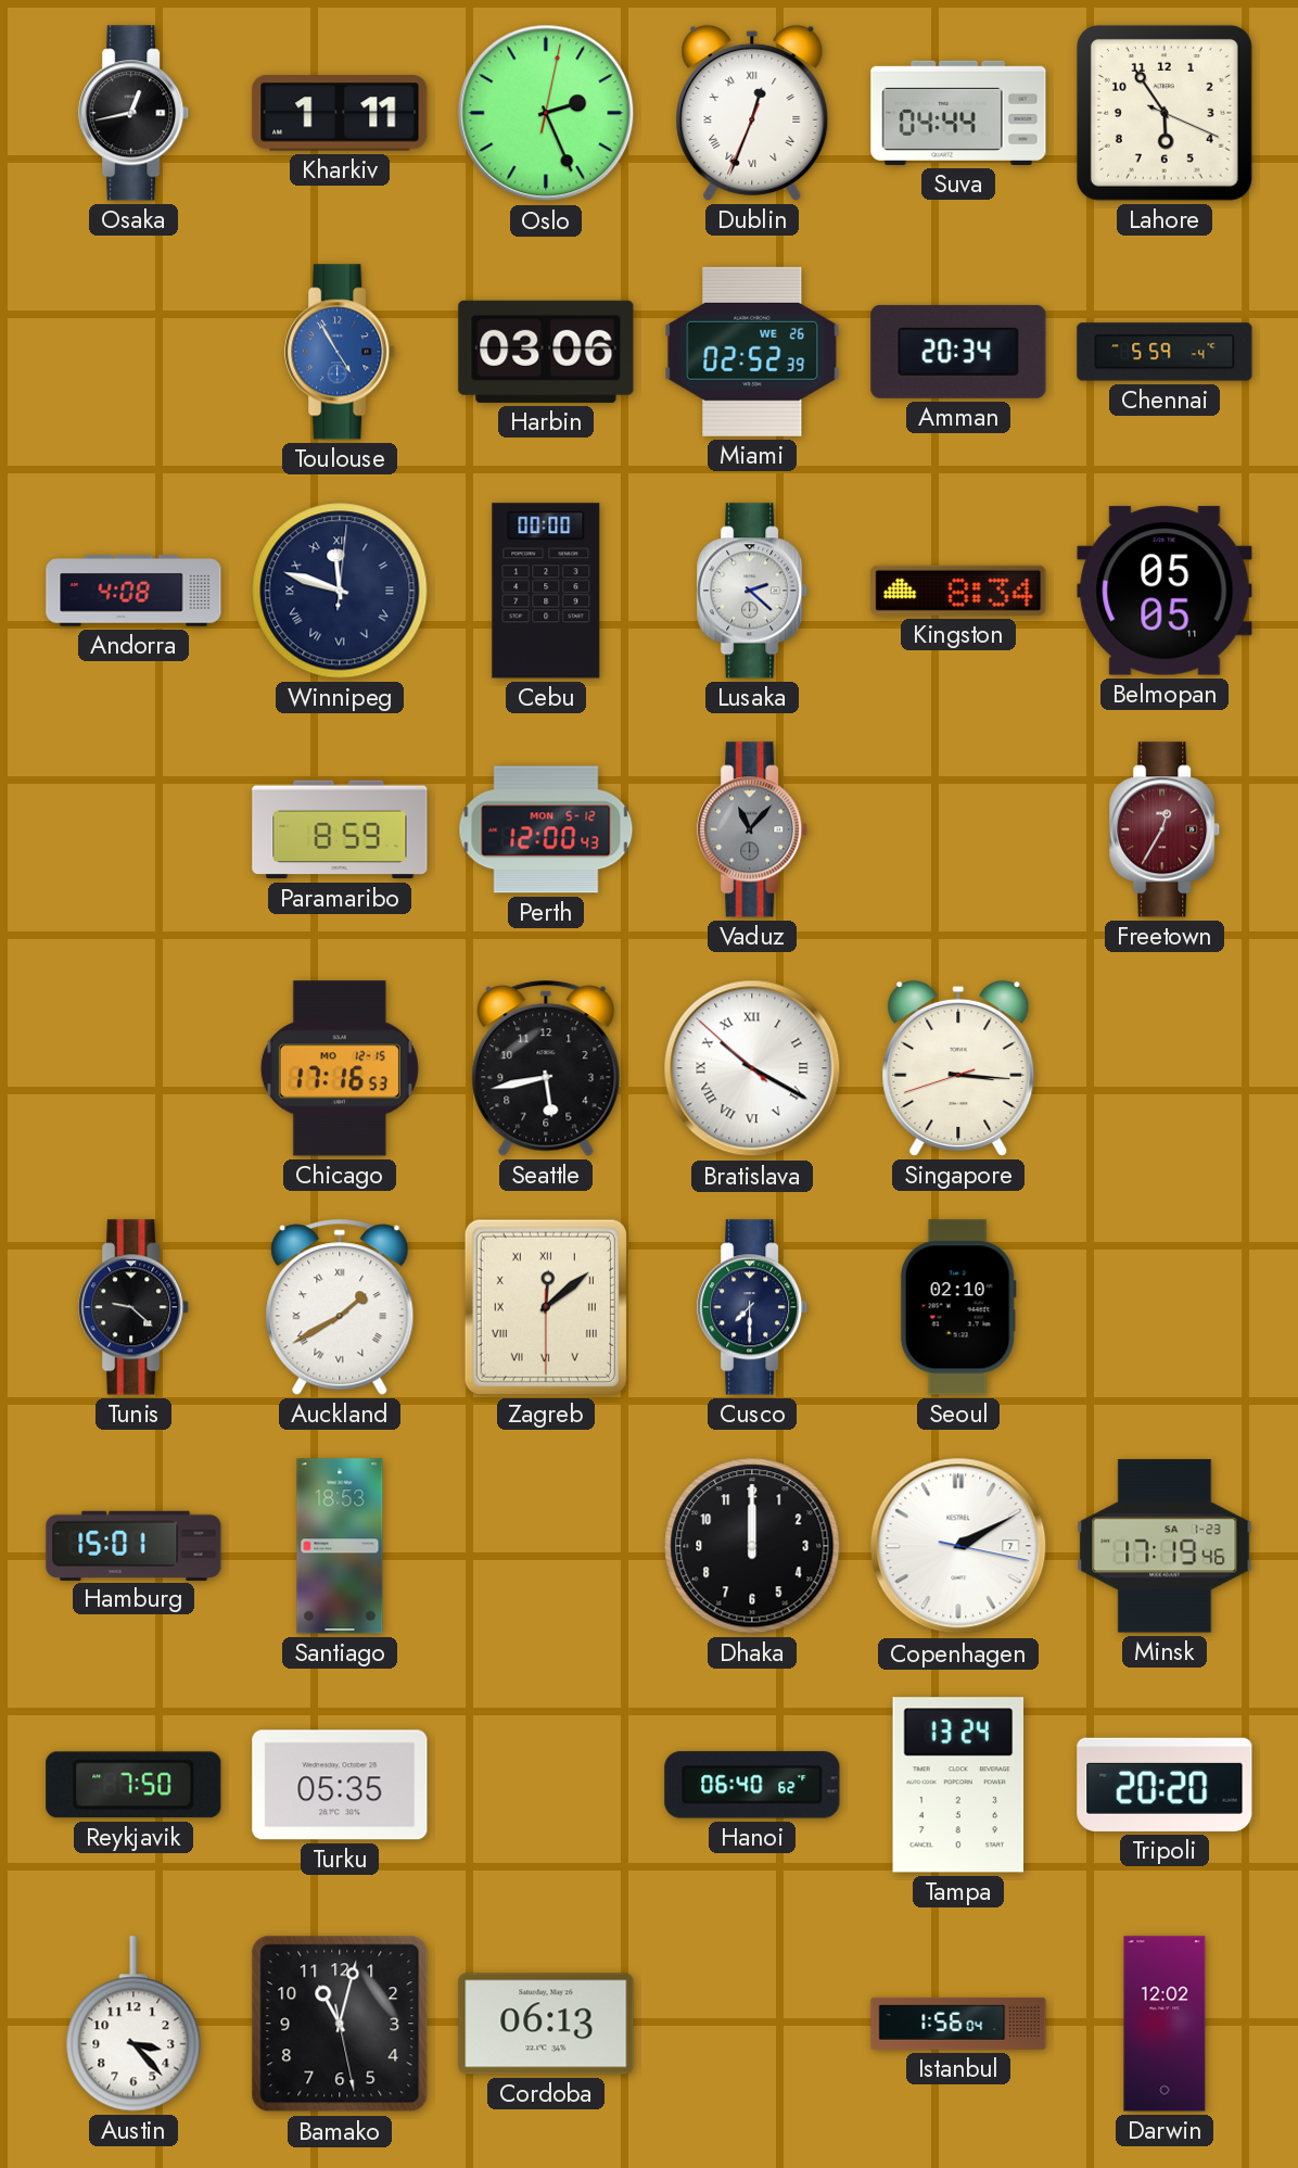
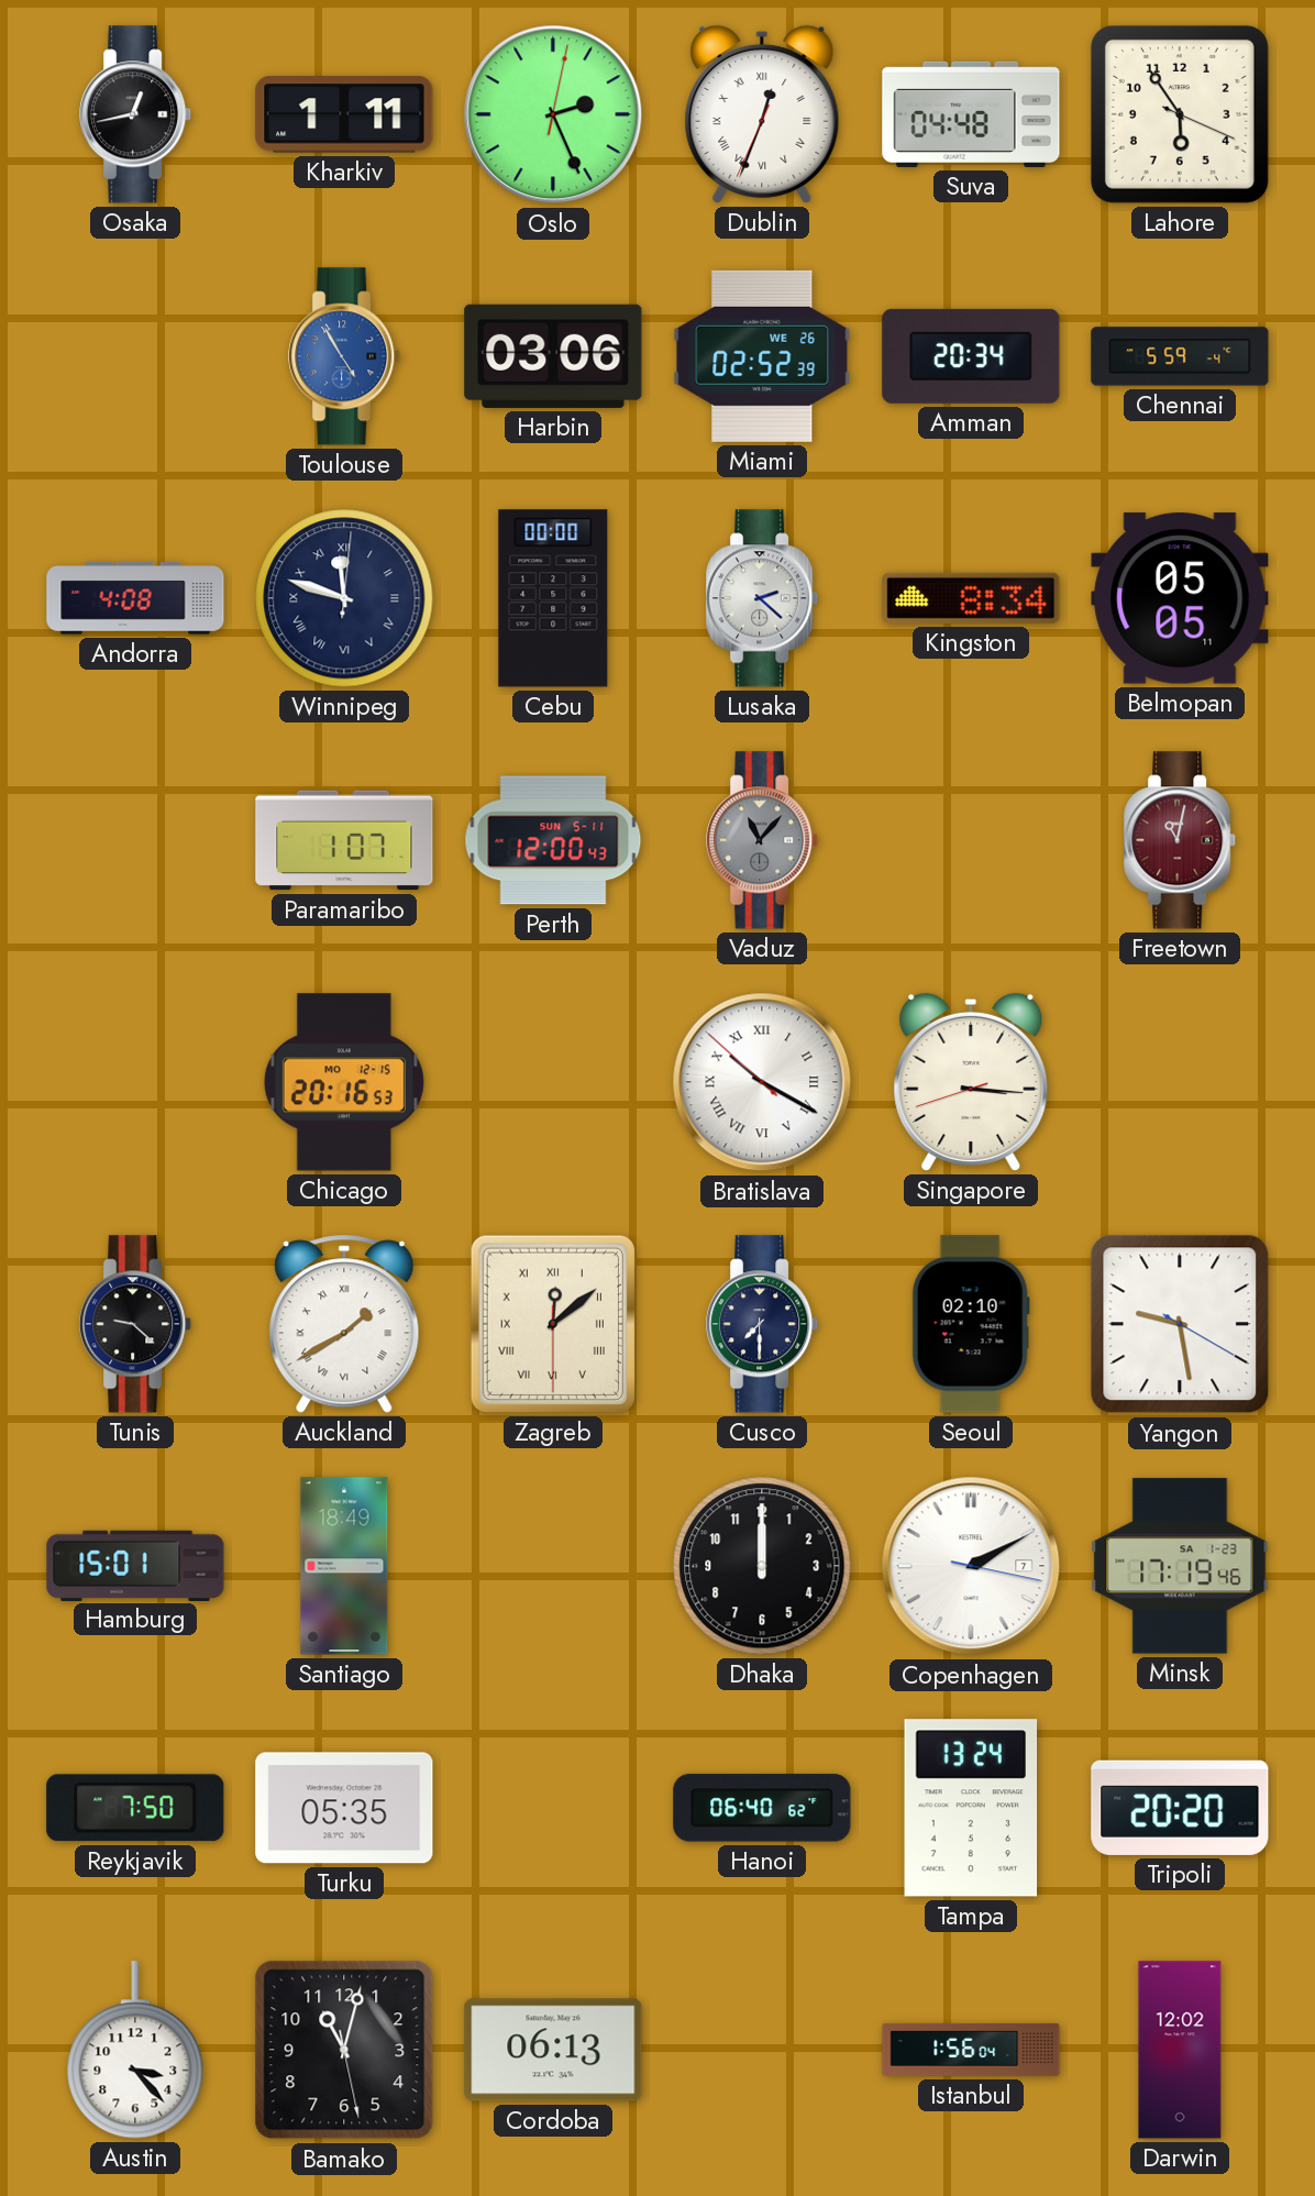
Suva: 04:44 -> 04:48 (971, 114)
Paramaribo: 8:59 -> 1:07 (344, 840)
Perth date: MON 5-12 -> SUN 5-11 (553, 840)
Freetown: 12:35 -> 11:02 (1181, 840)
Chicago: 17:16 -> 20:16 (344, 1082)
Seattle: 5:43 -> none (546, 1068)
Yangon: none -> 9:28 (1180, 1324)
Santiago: 18:53 -> 18:49 (344, 1566)
